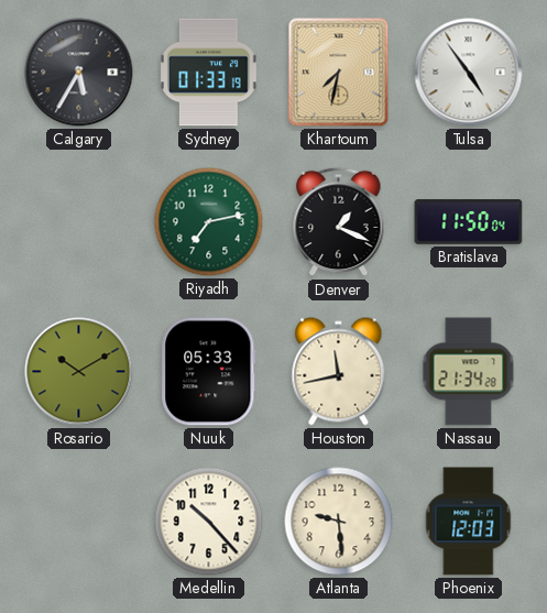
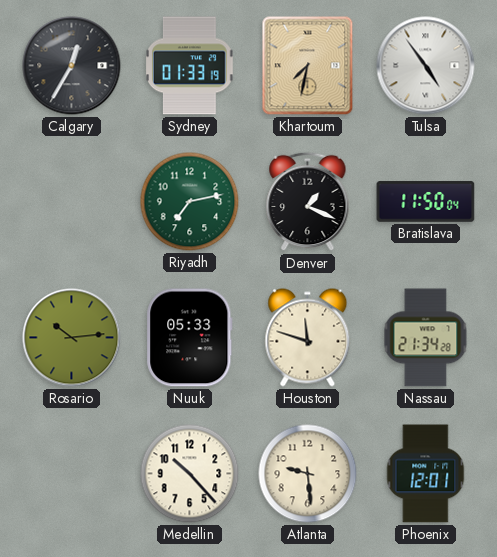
Calgary: 5:35 -> 12:35 (72, 66)
Rosario: 10:10 -> 10:14 (72, 338)
Houston: 11:43 -> 11:48 (308, 338)
Phoenix: 12:03 -> 12:01 (426, 474)
